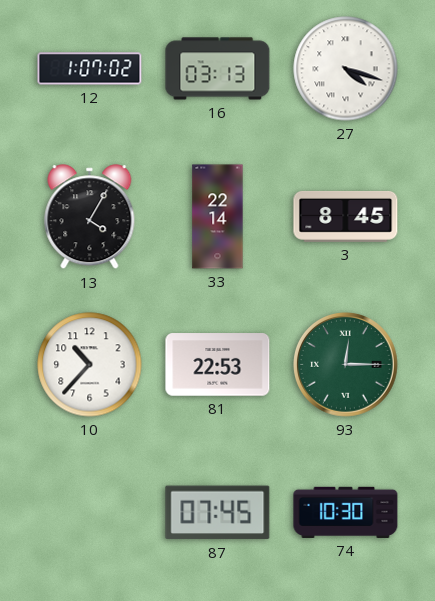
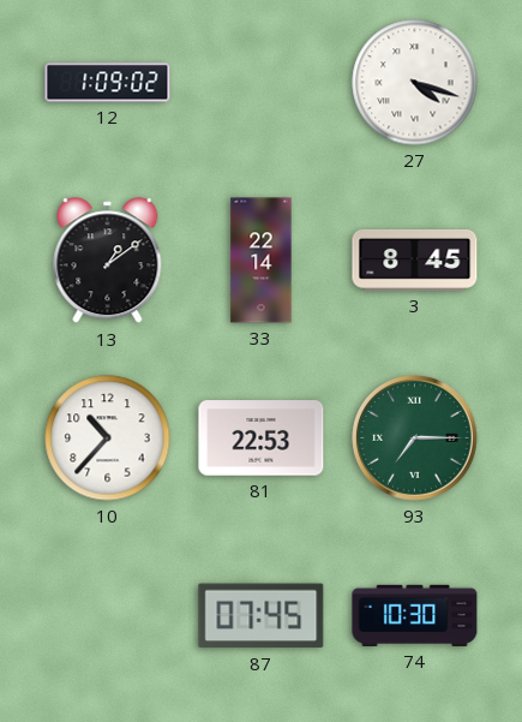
12: 1:07 -> 1:09 (108, 83)
16: 03:13 -> none (218, 69)
13: 4:05 -> 1:09 (108, 261)
93: 12:15 -> 7:15 (415, 438)
